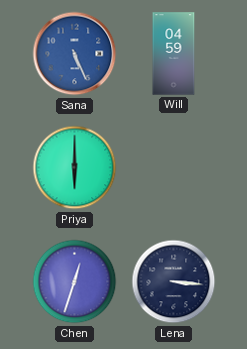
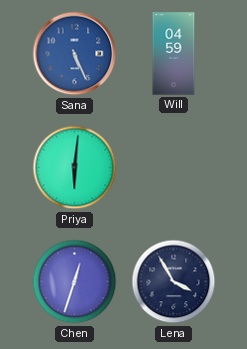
Priya: 6:00 -> 6:01 (75, 168)
Lena: 3:16 -> 3:55 (174, 282)
